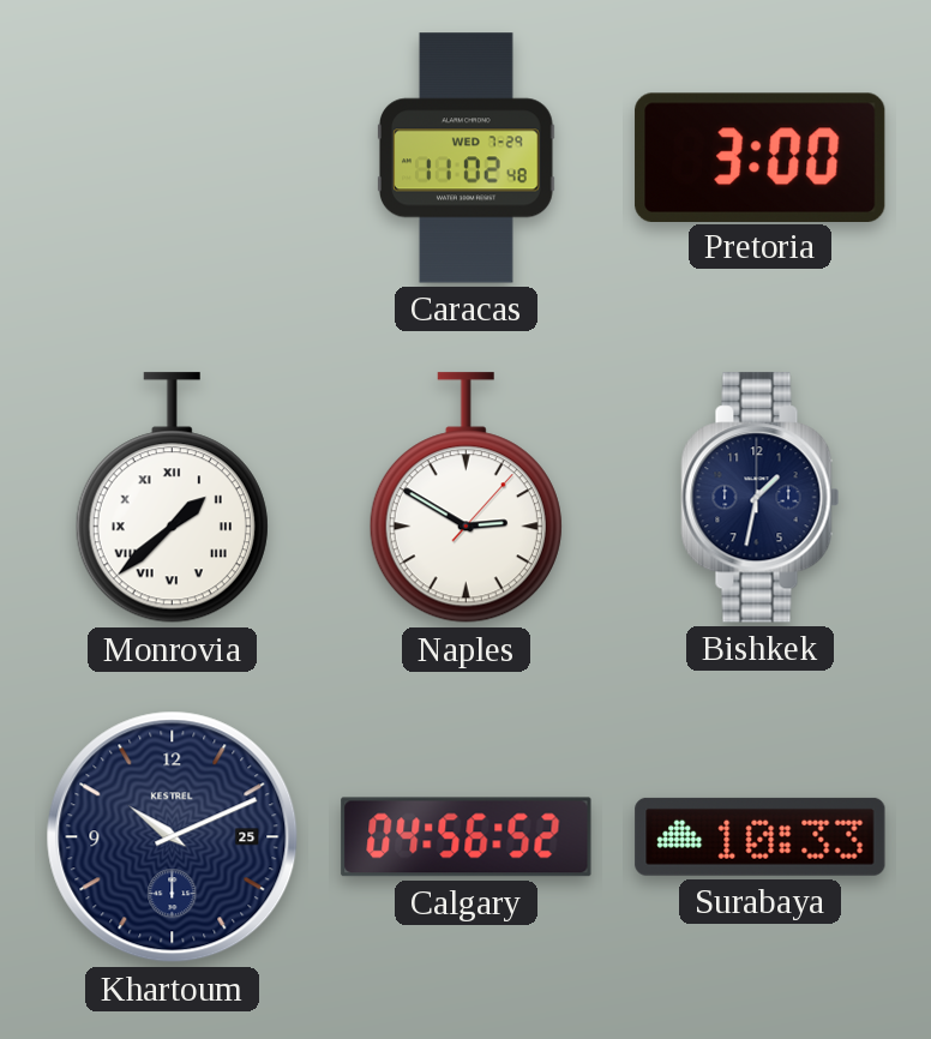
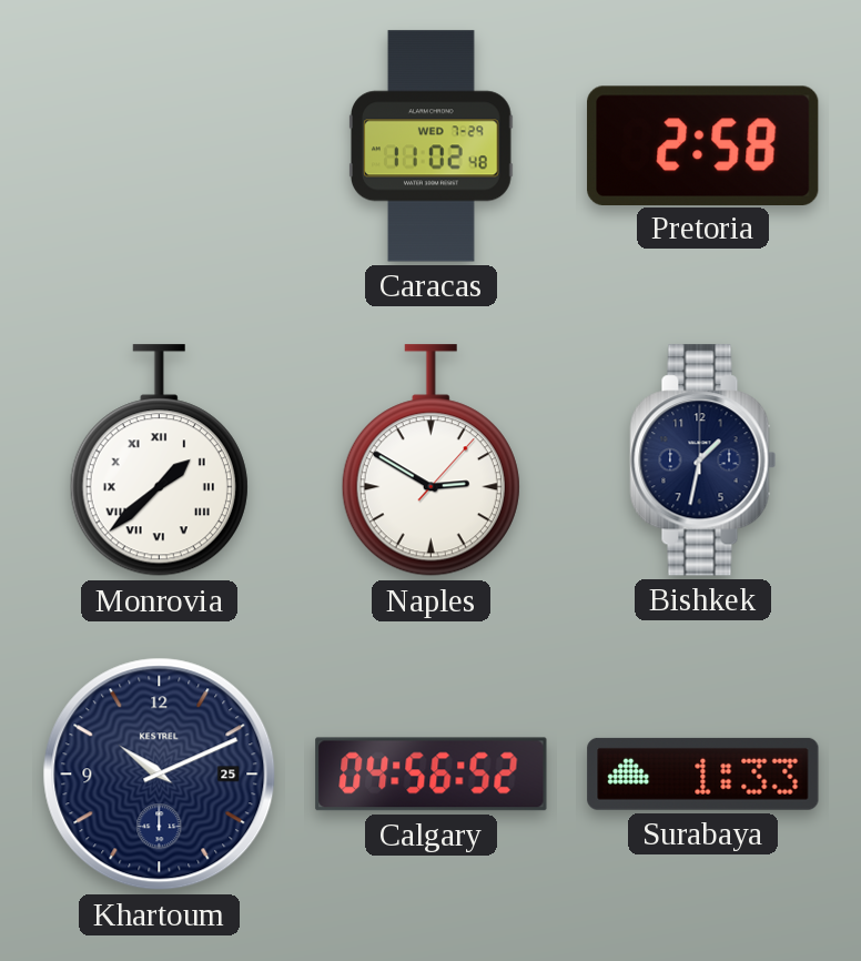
Pretoria: 3:00 -> 2:58 (703, 145)
Surabaya: 10:33 -> 1:33 (703, 773)
